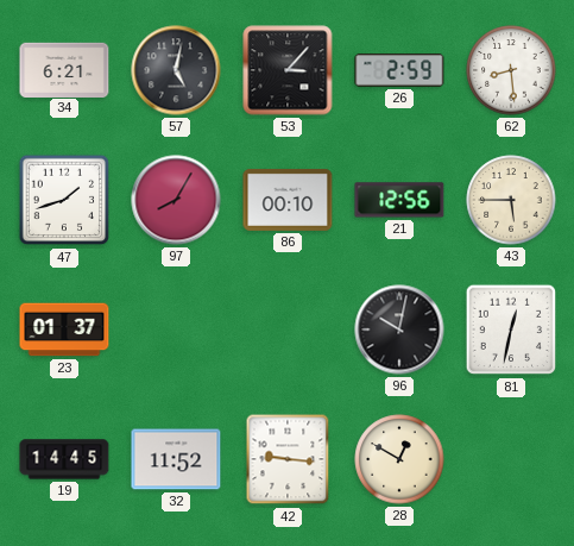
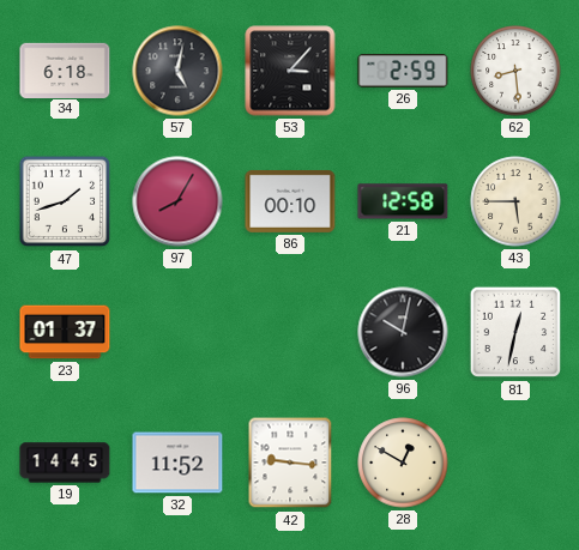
34: 6:21 -> 6:18 (65, 69)
21: 12:56 -> 12:58 (403, 201)
